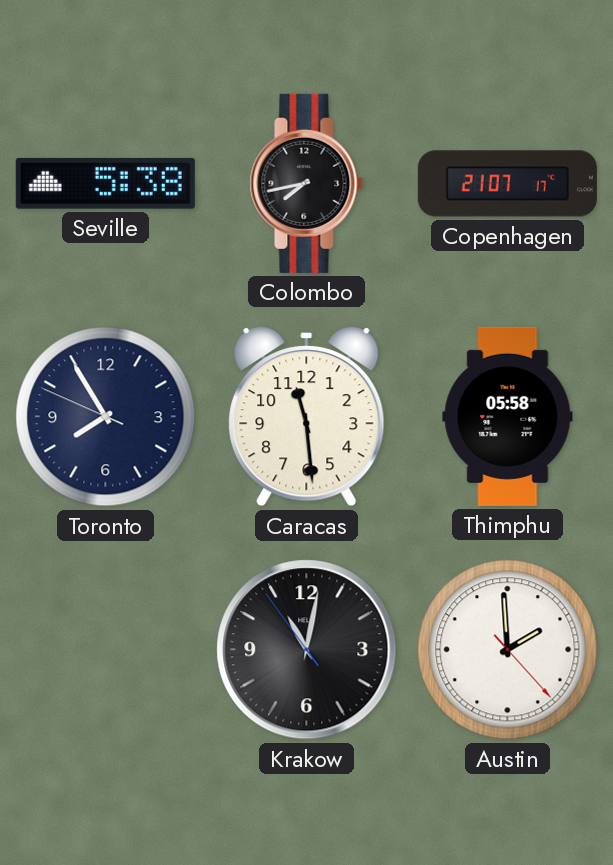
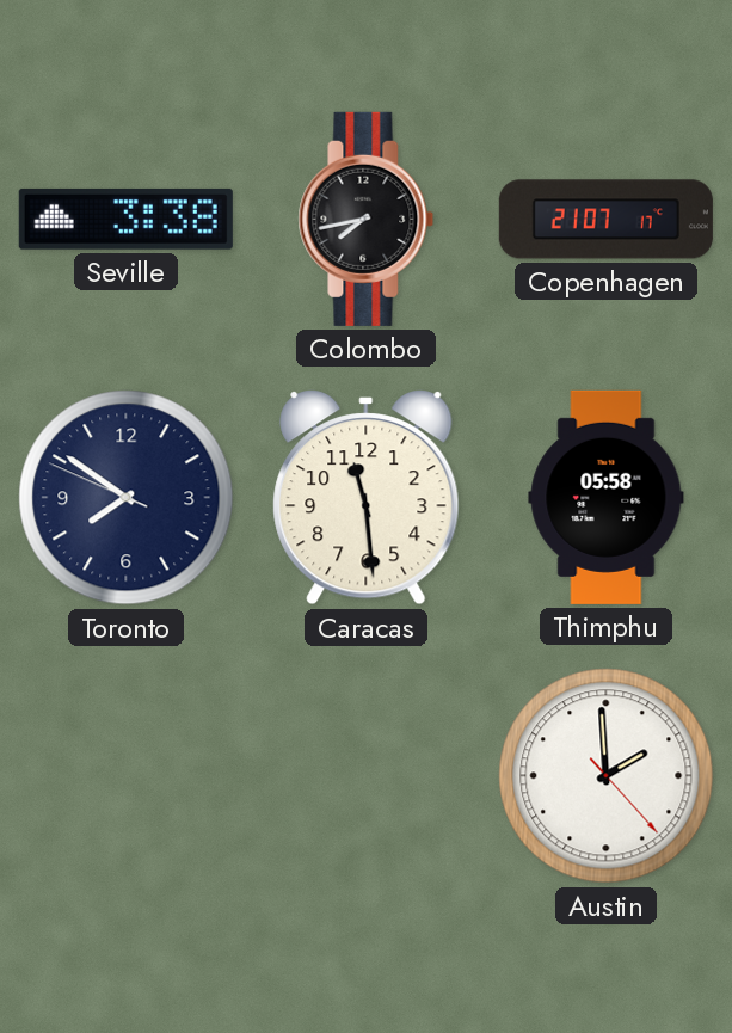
Seville: 5:38 -> 3:38 (125, 219)
Toronto: 7:54 -> 7:50 (127, 498)
Krakow: 11:01 -> none (307, 650)
